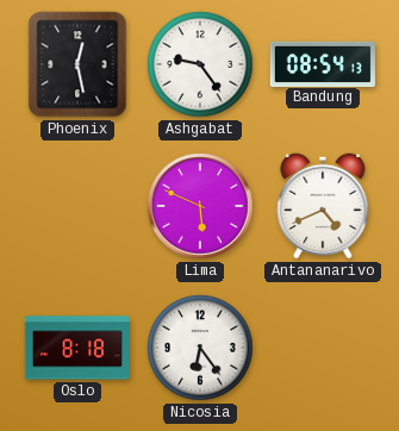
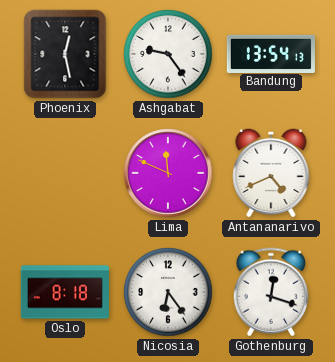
Bandung: 08:54 -> 13:54 (271, 53)
Lima: 5:49 -> 11:49 (168, 173)
Gothenburg: none -> 12:18 (271, 292)
